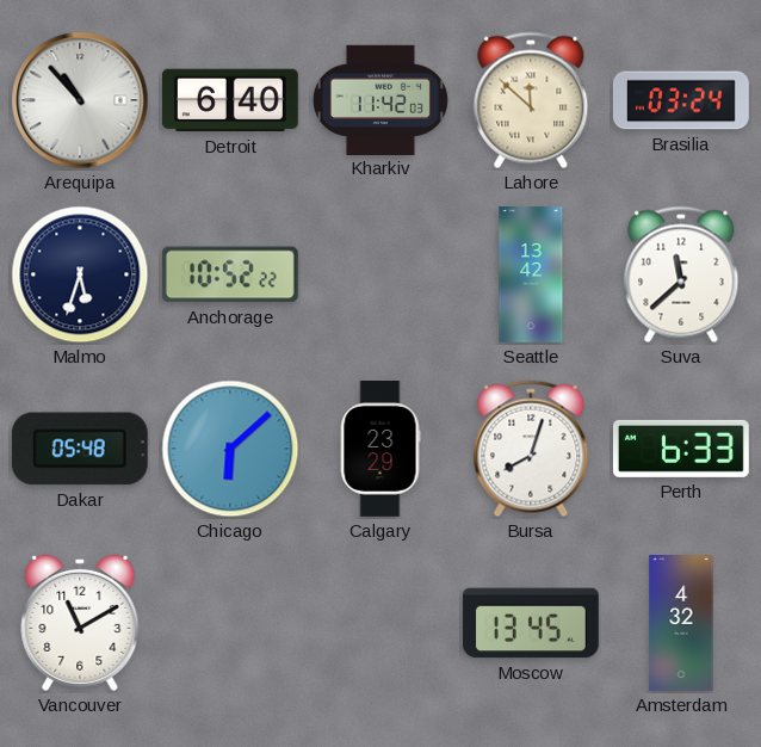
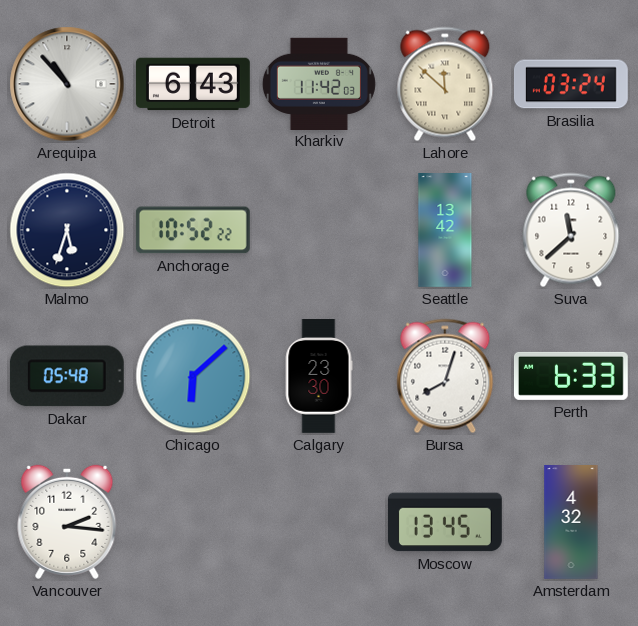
Detroit: 6:40 -> 6:43 (193, 84)
Calgary: 23:29 -> 23:30 (319, 377)
Vancouver: 11:10 -> 2:16 (67, 522)
